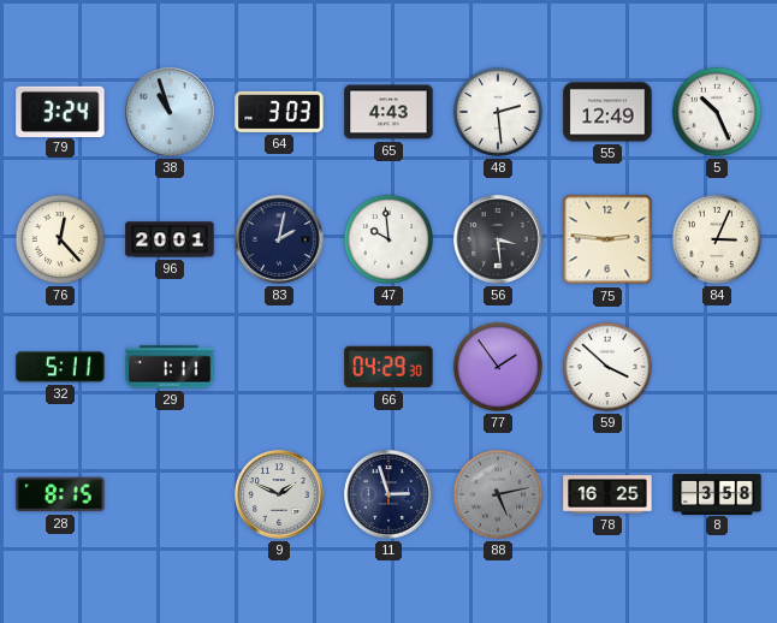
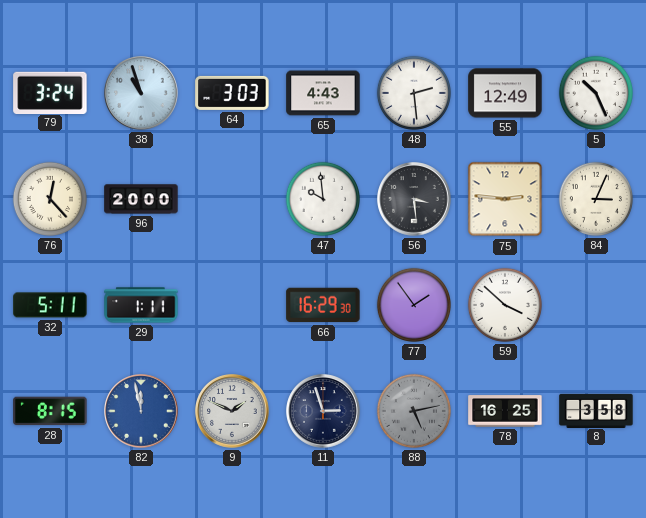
96: 20:01 -> 20:00 (141, 199)
83: 2:02 -> none (279, 239)
66: 04:29 -> 16:29 (323, 305)
82: none -> 11:58 (141, 411)
